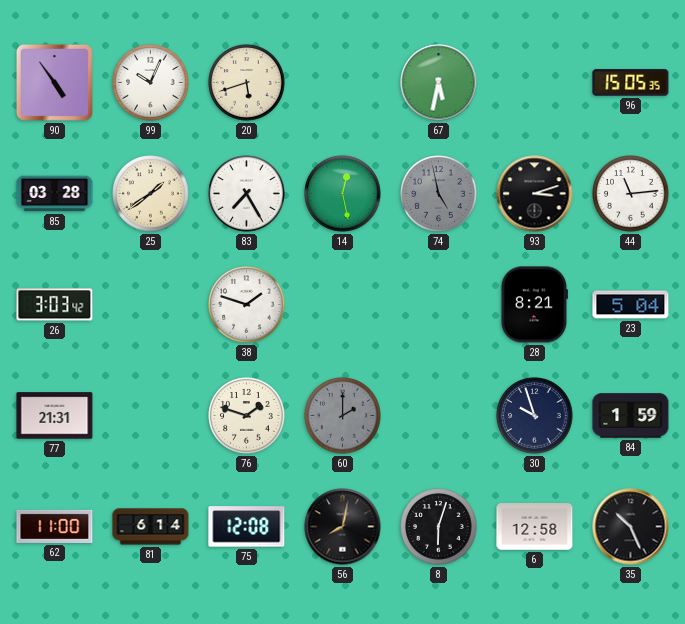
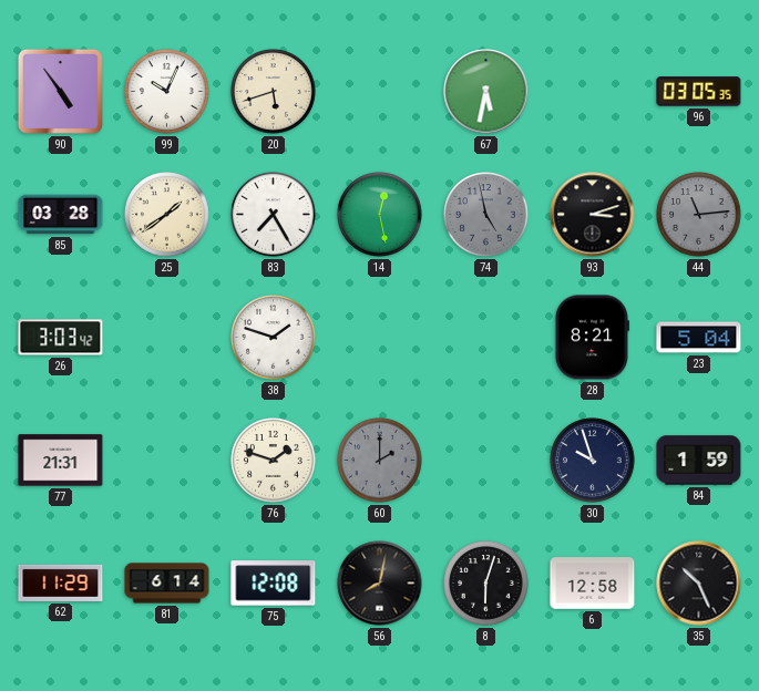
96: 15:05 -> 03:05 (699, 92)
44 dial: white -> grey (699, 215)
62: 11:00 -> 11:29 (61, 582)
